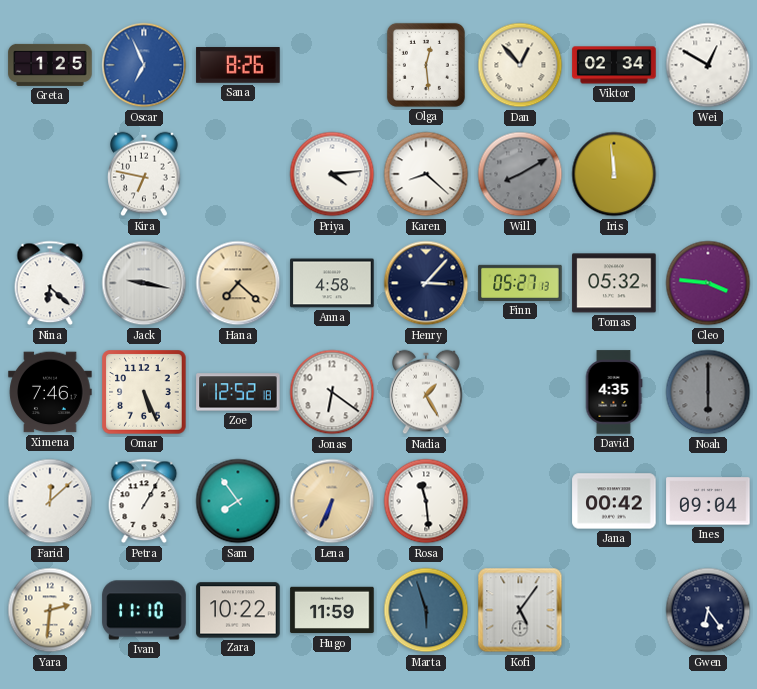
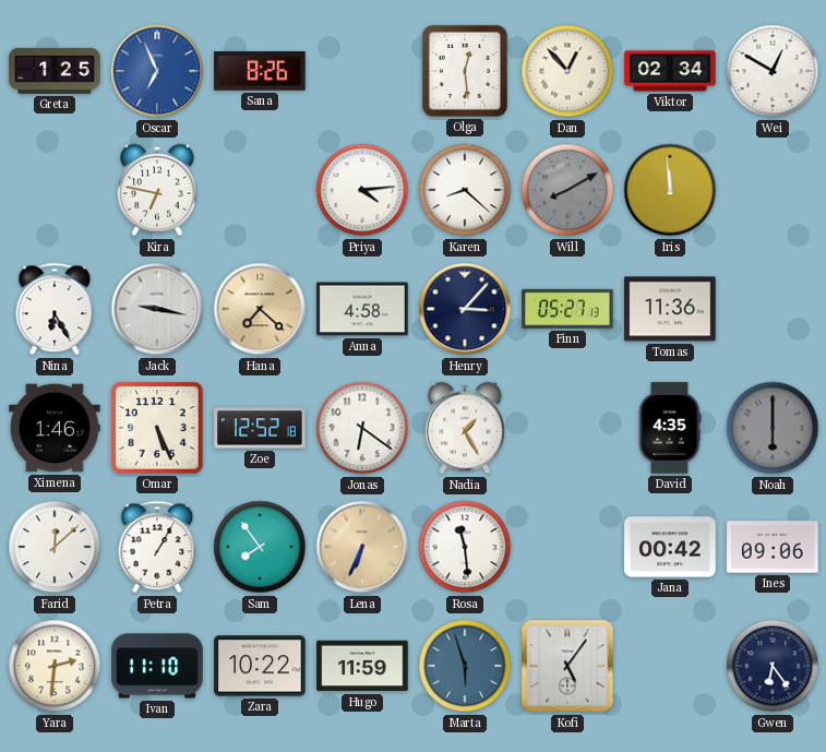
Nina: 6:22 -> 6:25 (55, 309)
Tomas: 05:32 -> 11:36 (670, 309)
Cleo: 3:46 -> none (708, 283)
Ximena: 7:46 -> 1:46 (55, 428)
Ines: 09:04 -> 09:06 (773, 547)
